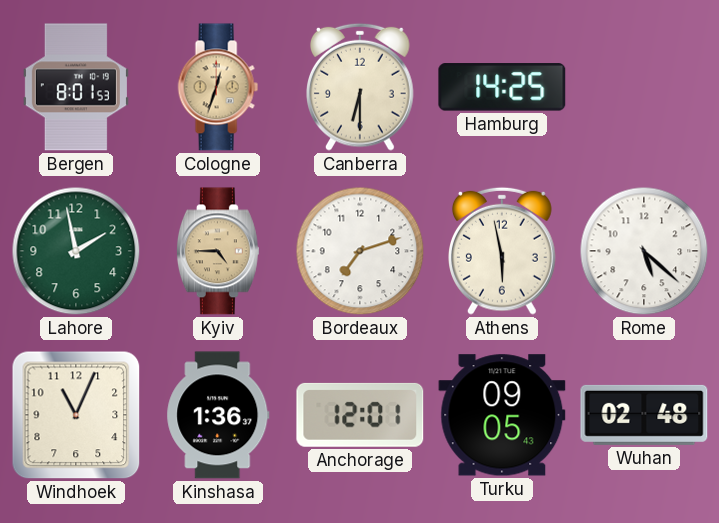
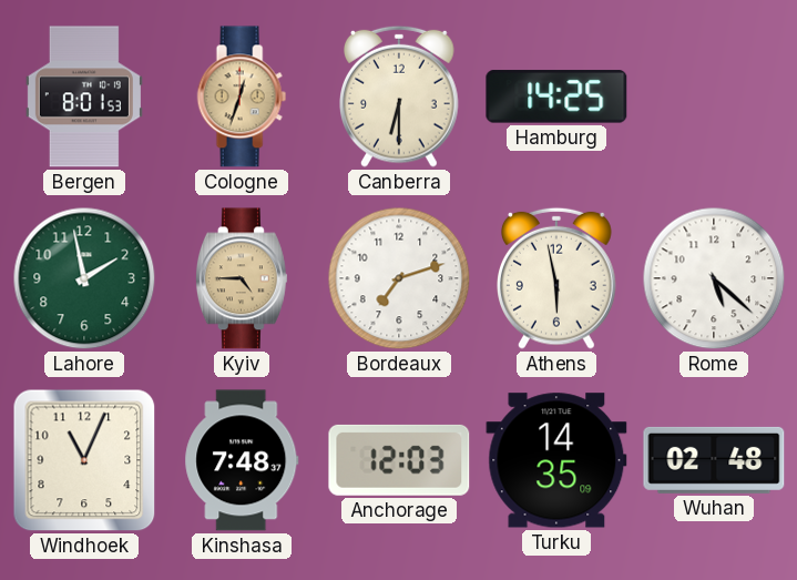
Kinshasa: 1:36 -> 7:48 (242, 460)
Anchorage: 12:01 -> 12:03 (399, 460)
Turku: 09:05 -> 14:35 (556, 460)
